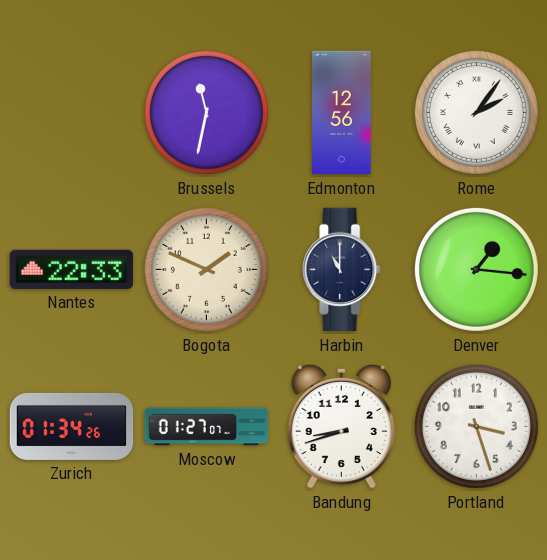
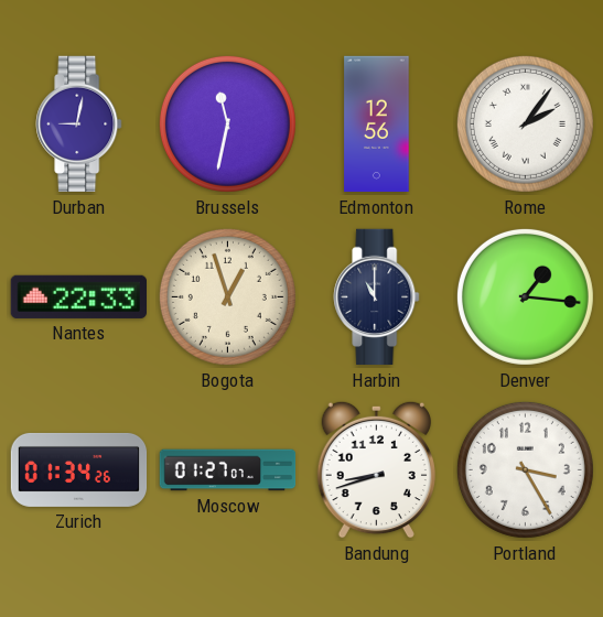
Durban: none -> 9:02 (79, 125)
Bogota: 1:49 -> 12:57 (227, 296)
Portland: 3:27 -> 3:25 (525, 469)
